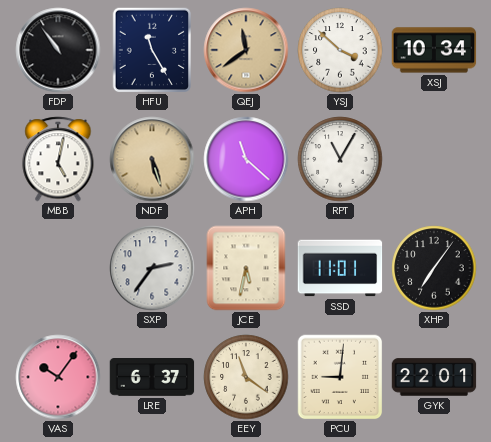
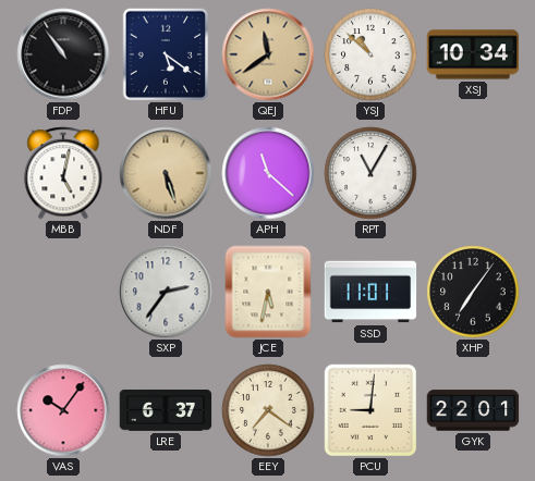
HFU: 11:25 -> 5:21 (165, 53)
YSJ: 3:52 -> 10:52 (370, 54)
EEY: 11:21 -> 7:21 (268, 410)
